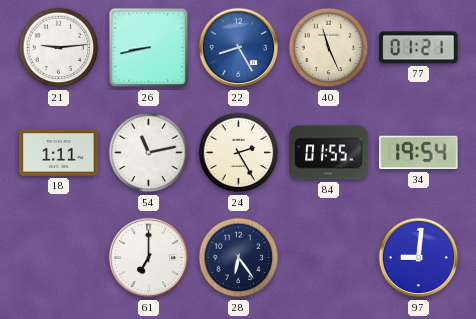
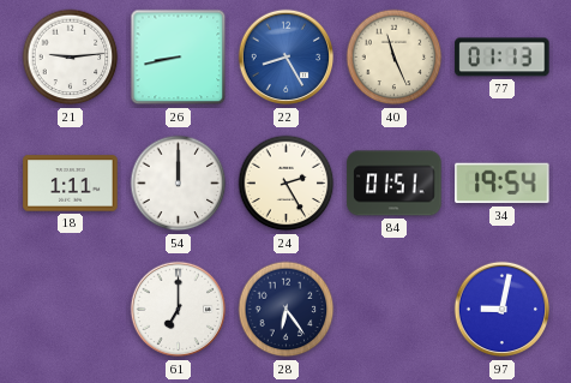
77: 01:21 -> 01:13 (503, 58)
54: 11:13 -> 12:00 (179, 184)
84: 01:55 -> 01:51 (395, 184)
97: 9:01 -> 9:02 (503, 310)
